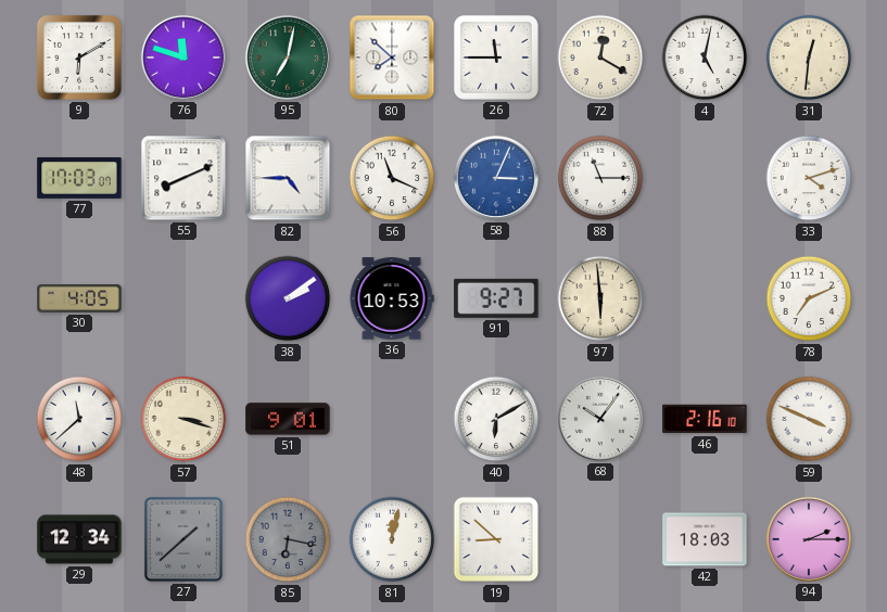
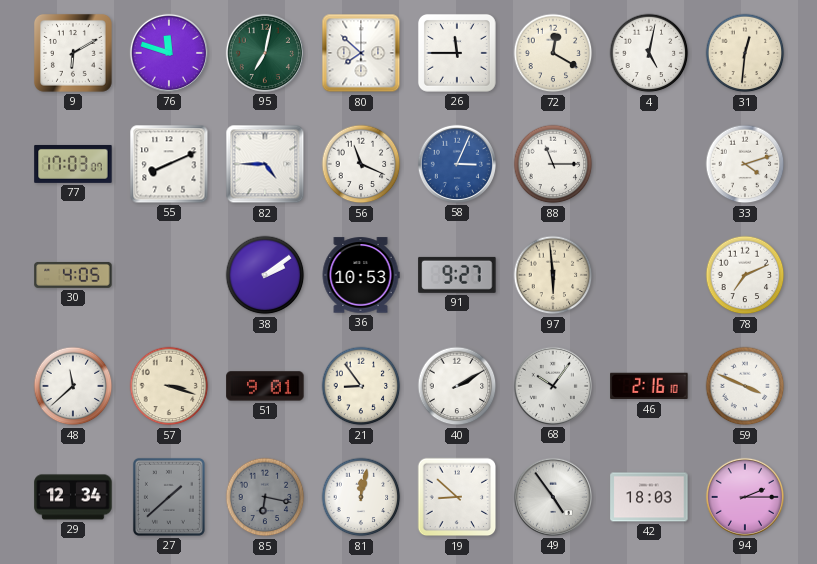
21: none -> 8:54 (361, 386)
40: 6:10 -> 2:10 (457, 386)
49: none -> 4:54 (553, 497)
